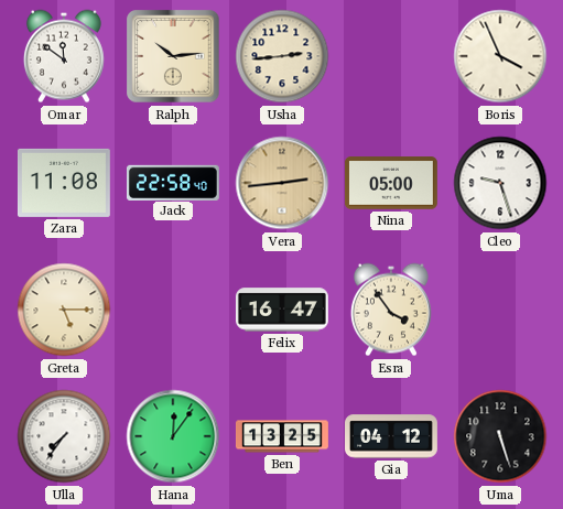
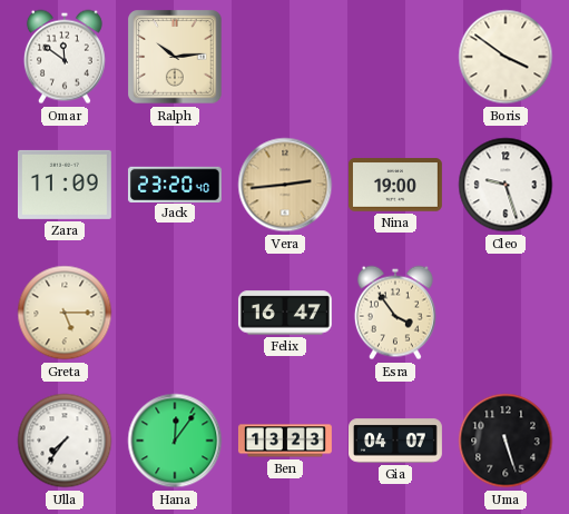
Usha: 2:44 -> none (282, 56)
Boris: 3:56 -> 3:51 (506, 57)
Zara: 11:08 -> 11:09 (65, 185)
Jack: 22:58 -> 23:20 (175, 184)
Nina: 05:00 -> 19:00 (395, 185)
Ben: 13:25 -> 13:23 (285, 441)
Gia: 04:12 -> 04:07 (396, 441)
